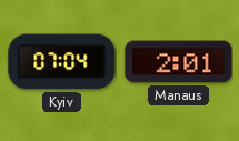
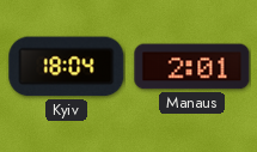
Kyiv: 07:04 -> 18:04 (67, 67)
